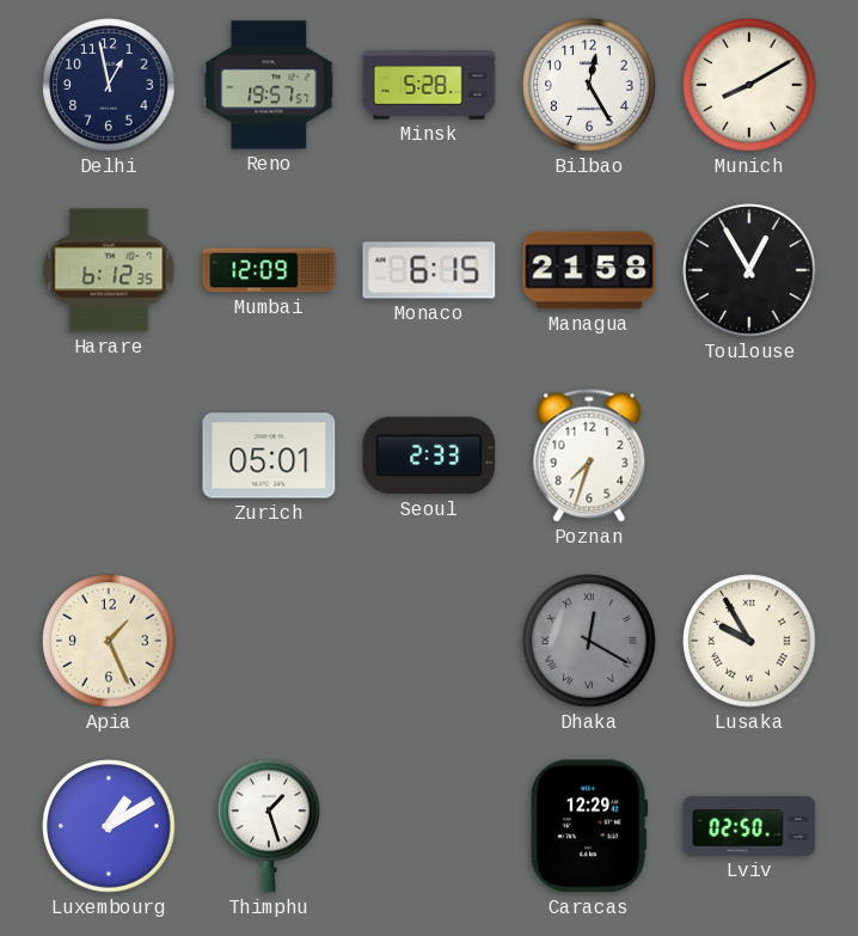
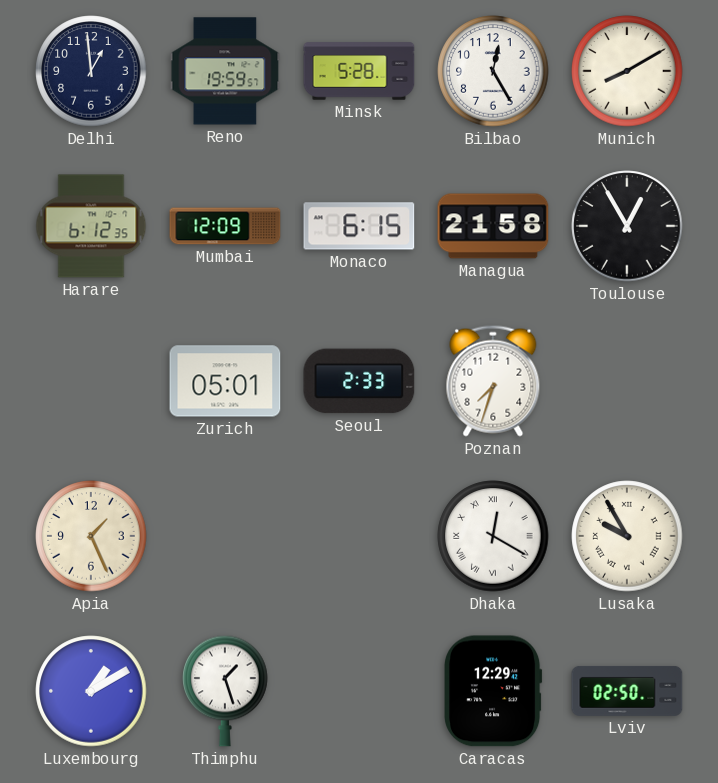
Delhi: 12:58 -> 12:59 (91, 71)
Reno: 19:57 -> 19:59 (225, 71)
Dhaka dial: grey -> white (493, 536)
